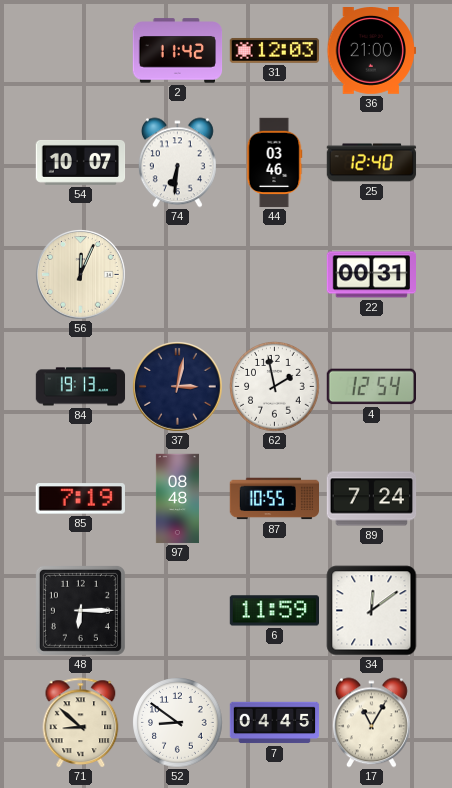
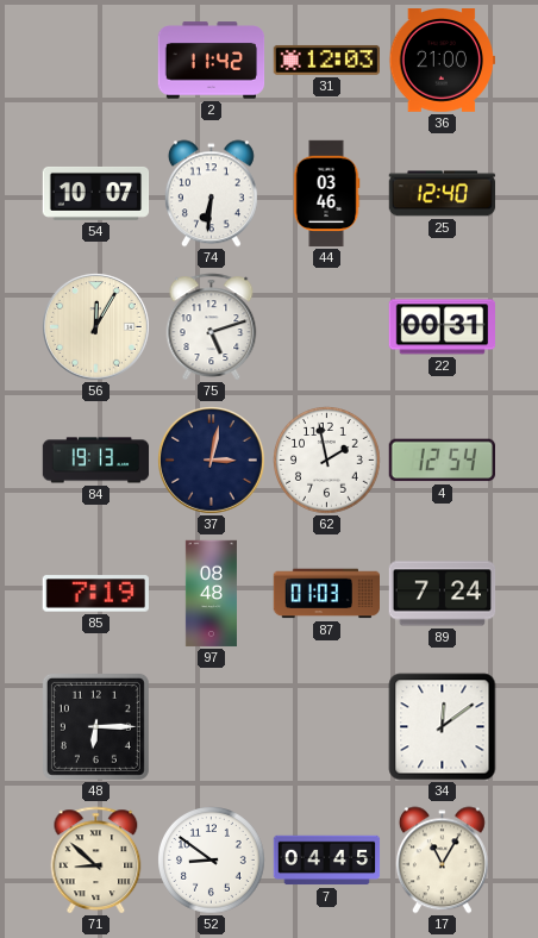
56: 12:04 -> 12:05 (96, 327)
75: none -> 5:12 (212, 327)
87: 10:55 -> 01:03 (327, 594)
6: 11:59 -> none (274, 611)
